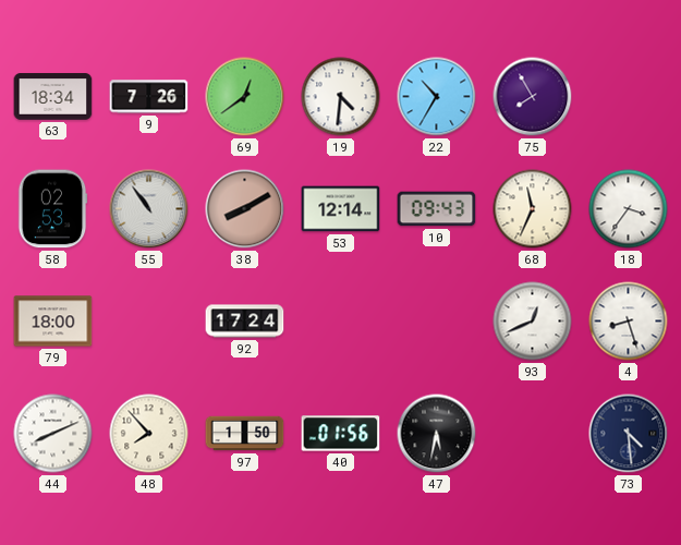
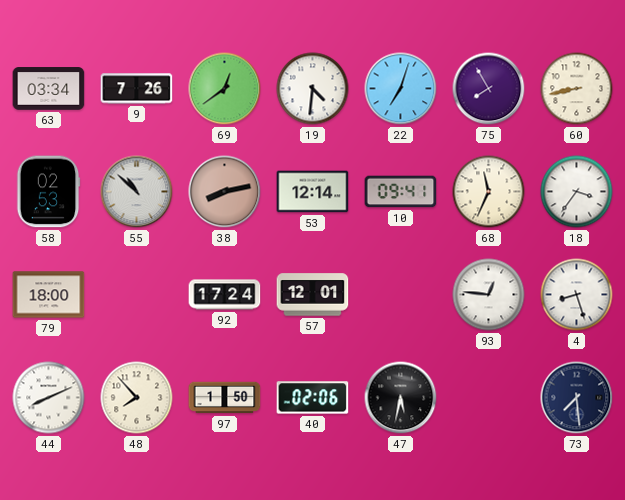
63: 18:34 -> 03:34 (49, 89)
22: 10:35 -> 7:03 (401, 89)
60: none -> 8:43 (577, 89)
55: 10:54 -> 10:52 (137, 192)
38: 8:10 -> 8:13 (225, 192)
10: 09:43 -> 09:41 (401, 192)
57: none -> 12:01 (313, 295)
93: 12:41 -> 12:46 (489, 295)
40: 01:56 -> 02:06 (313, 398)
73: 4:29 -> 7:29 (577, 398)
